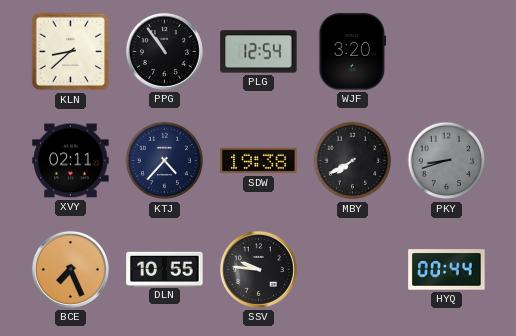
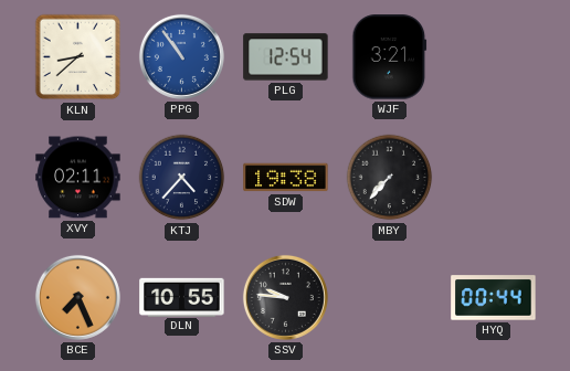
PPG dial: black -> blue (181, 56)
WJF: 3:20 -> 3:21 (390, 57)
MBY: 7:40 -> 7:37 (390, 178)
PKY: 8:42 -> none (447, 161)
